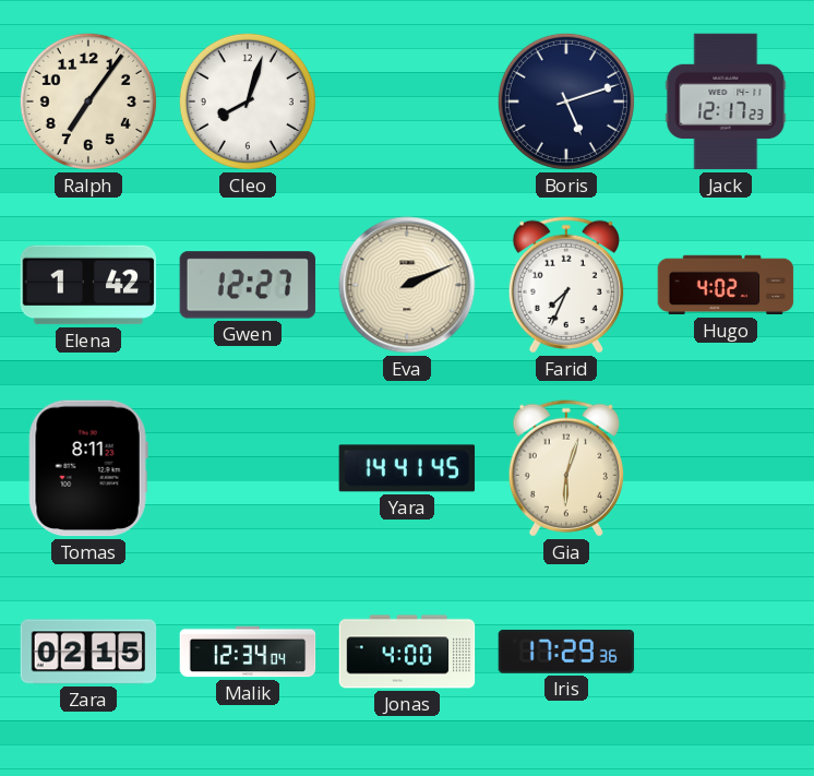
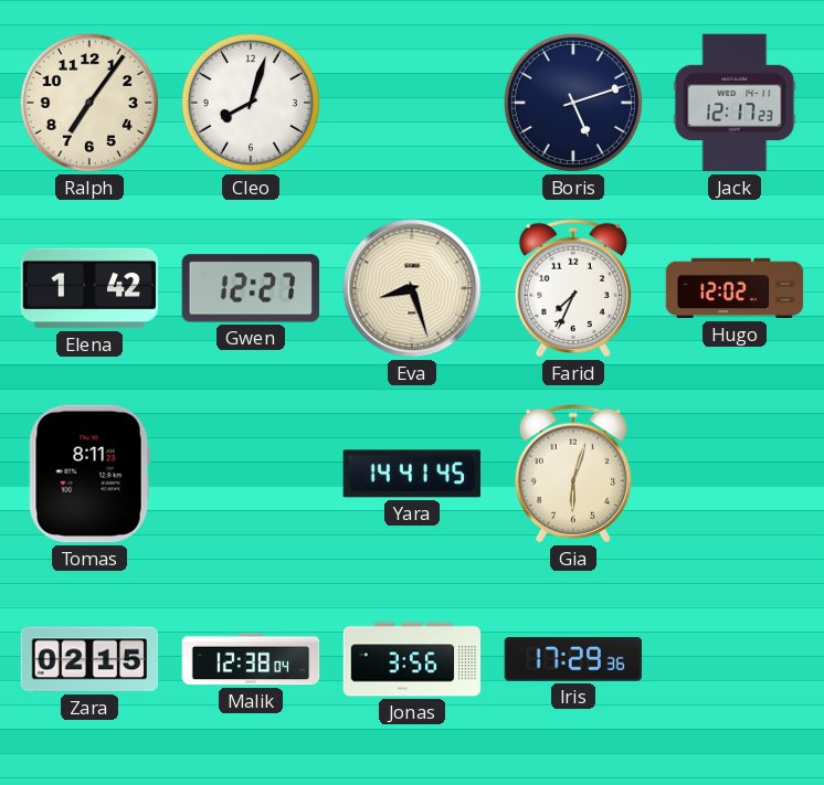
Eva: 2:11 -> 8:27 (412, 288)
Hugo: 4:02 -> 12:02 (735, 288)
Malik: 12:34 -> 12:38 (251, 659)
Jonas: 4:00 -> 3:56 (412, 659)
